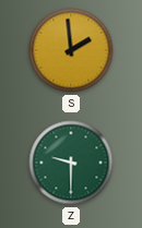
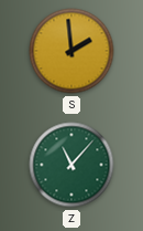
Z: 9:30 -> 11:07 (71, 165)
